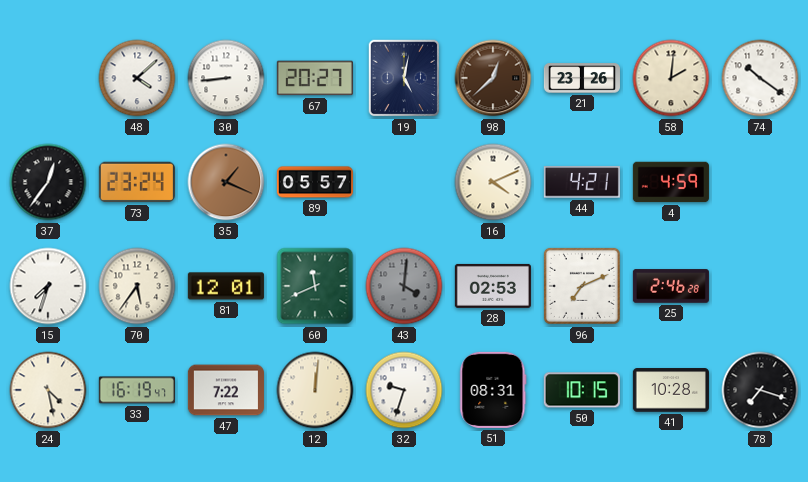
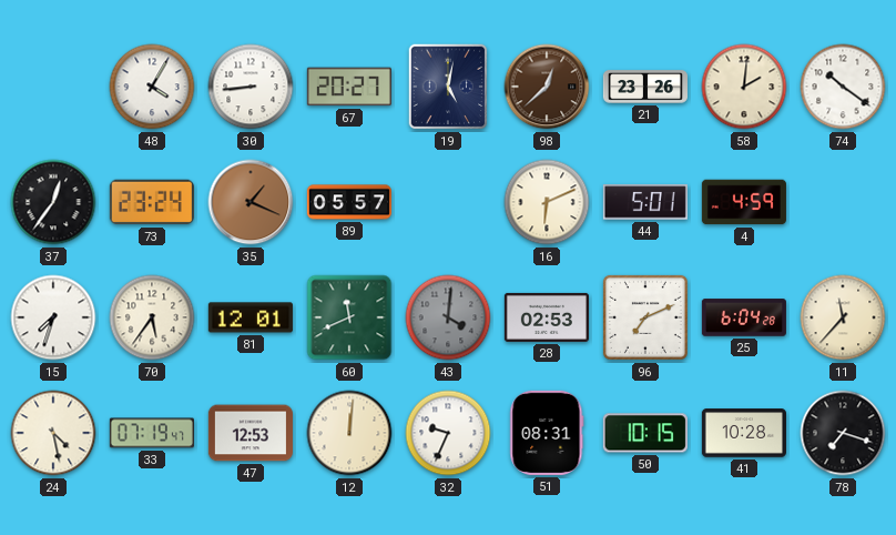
48: 4:08 -> 4:05 (152, 87)
16: 4:11 -> 6:11 (547, 202)
44: 4:21 -> 5:01 (645, 202)
25: 2:46 -> 6:04 (744, 317)
11: none -> 11:37 (843, 317)
33: 16:19 -> 07:19 (152, 433)
47: 7:22 -> 12:53 (251, 433)
32: 9:33 -> 9:34 (448, 433)
